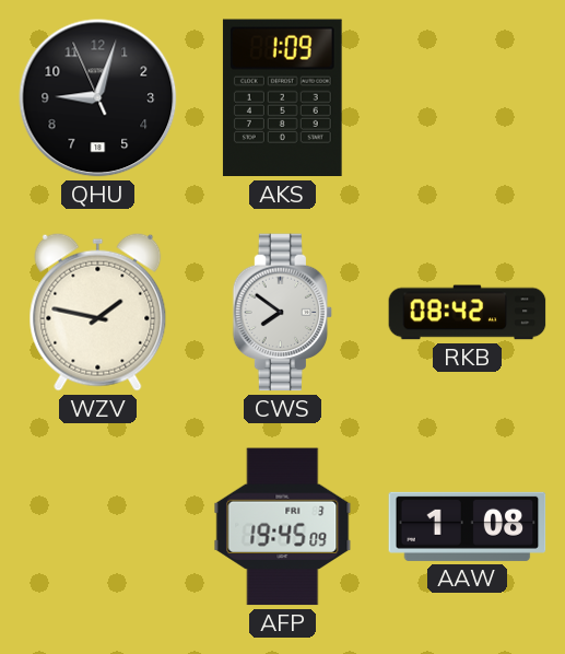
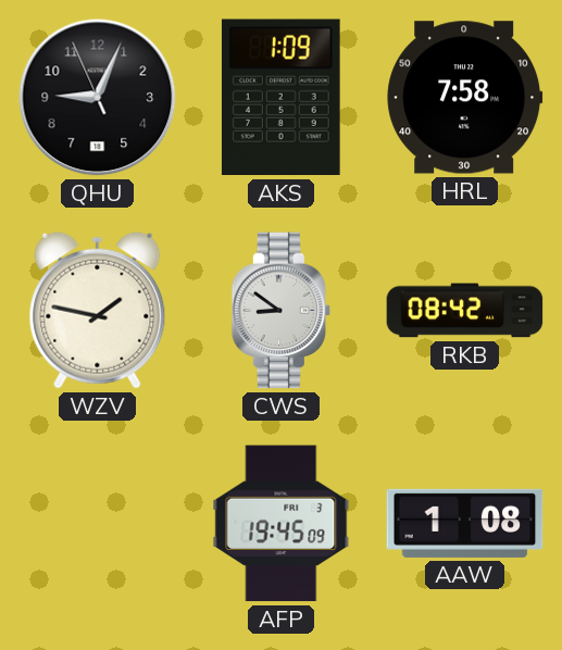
QHU: 9:02 -> 9:03 (98, 98)
HRL: none -> 7:58 (465, 98)
CWS: 7:51 -> 8:51 (282, 311)
